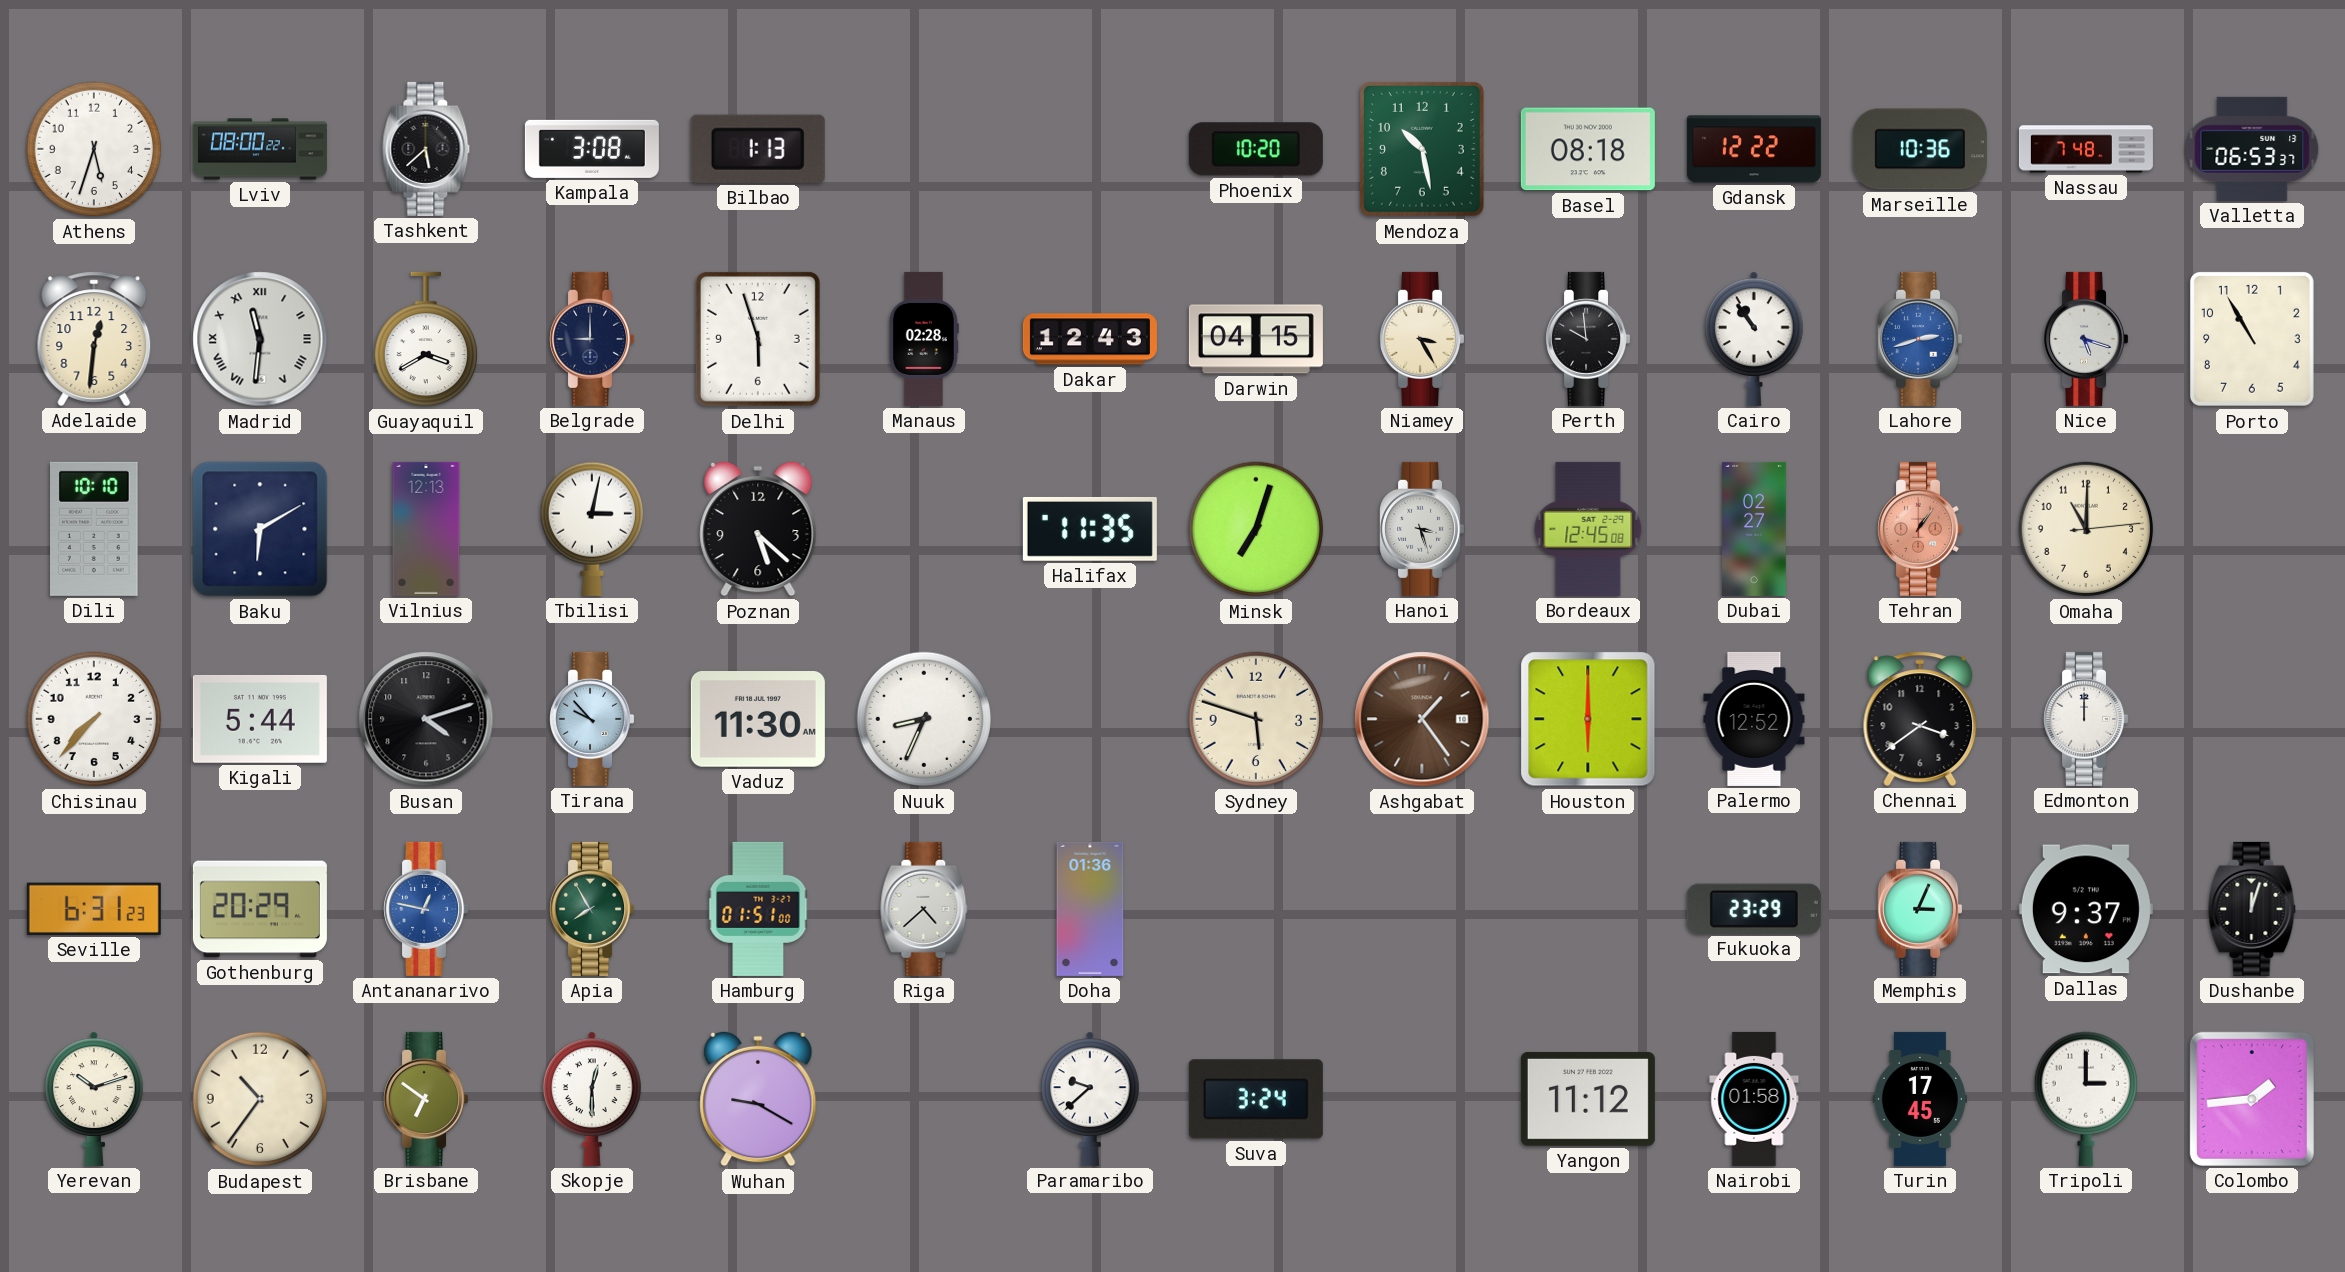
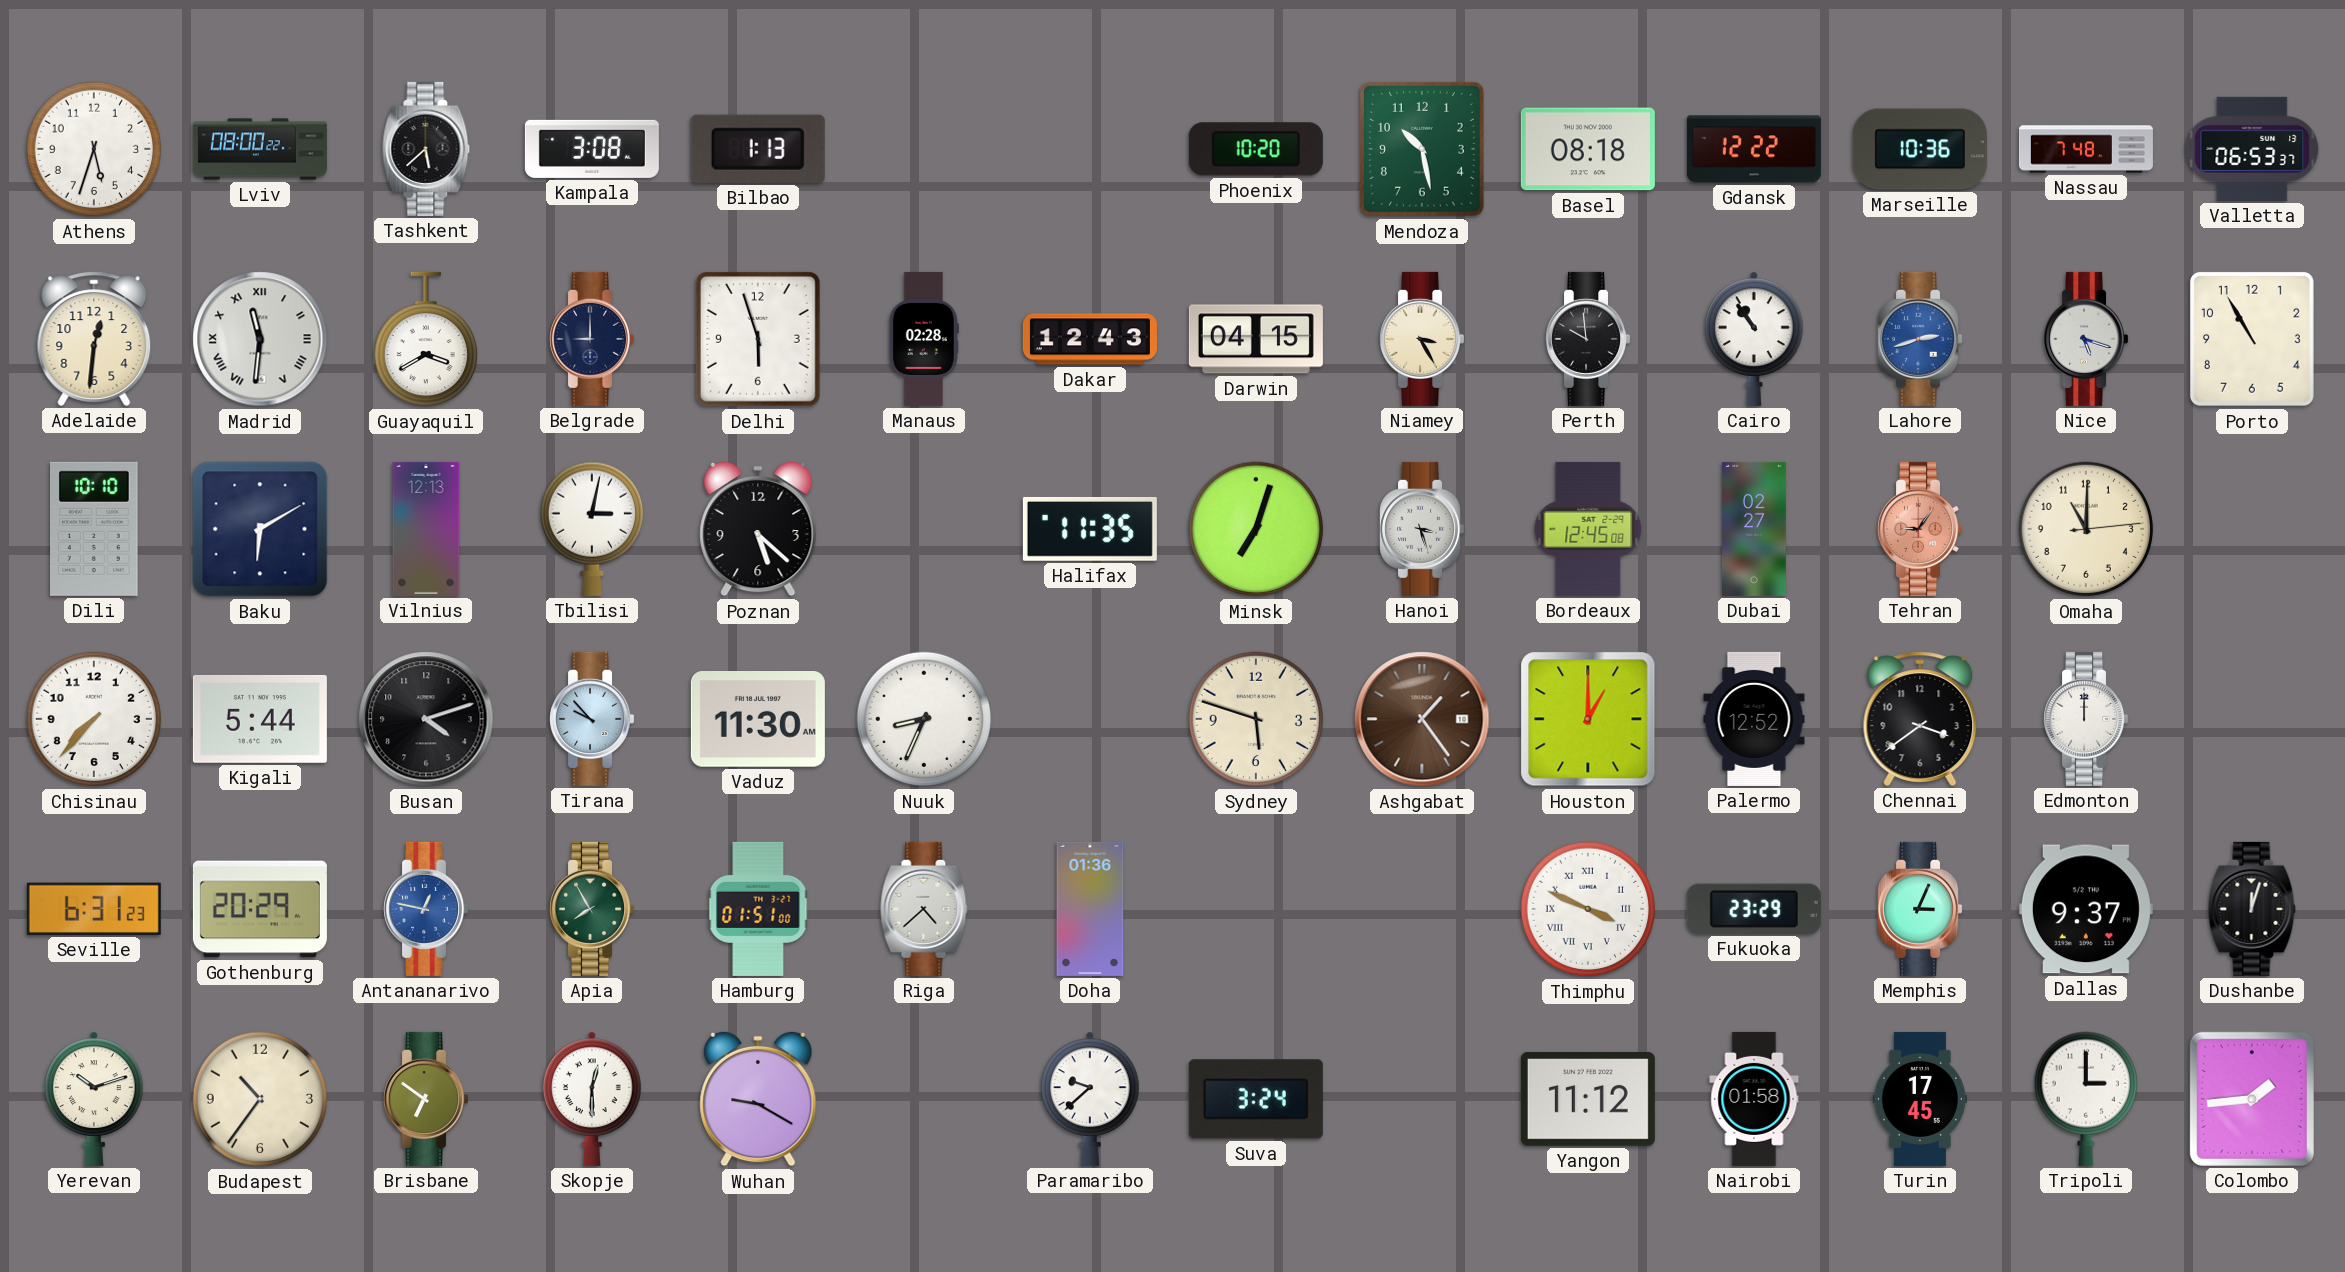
Tehran: 1:06 -> 9:06 (1920, 529)
Houston: 6:00 -> 1:00 (1588, 719)
Thimphu: none -> 3:49 (1588, 909)
